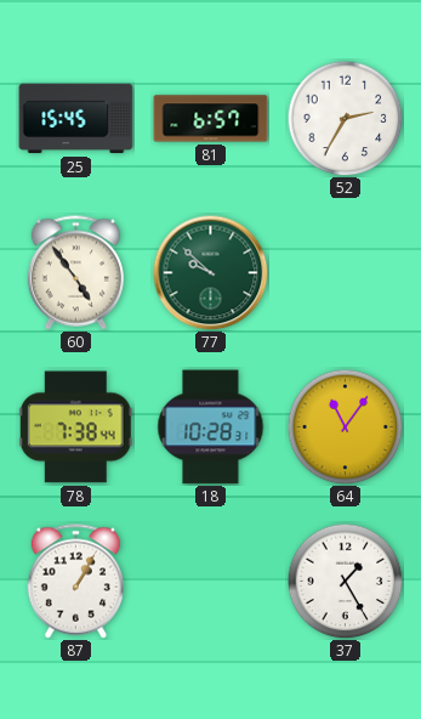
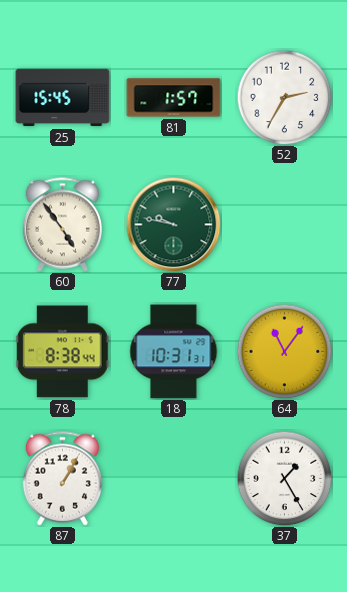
81: 6:57 -> 1:57 (174, 98)
77: 9:52 -> 9:47 (173, 224)
78: 7:38 -> 8:38 (62, 352)
18: 10:28 -> 10:31 (174, 352)
